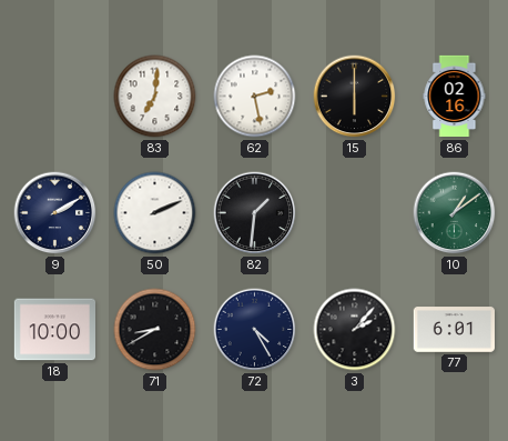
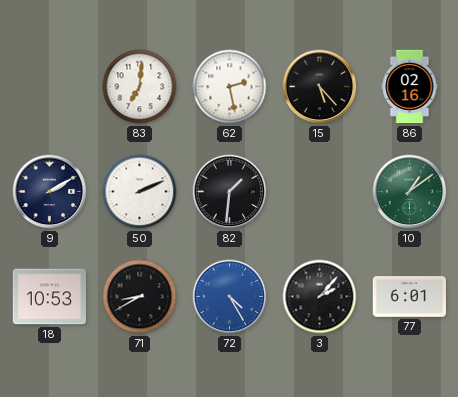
15: 6:00 -> 5:23 (320, 87)
18: 10:00 -> 10:53 (49, 297)
72 dial: navy -> blue (230, 297)
